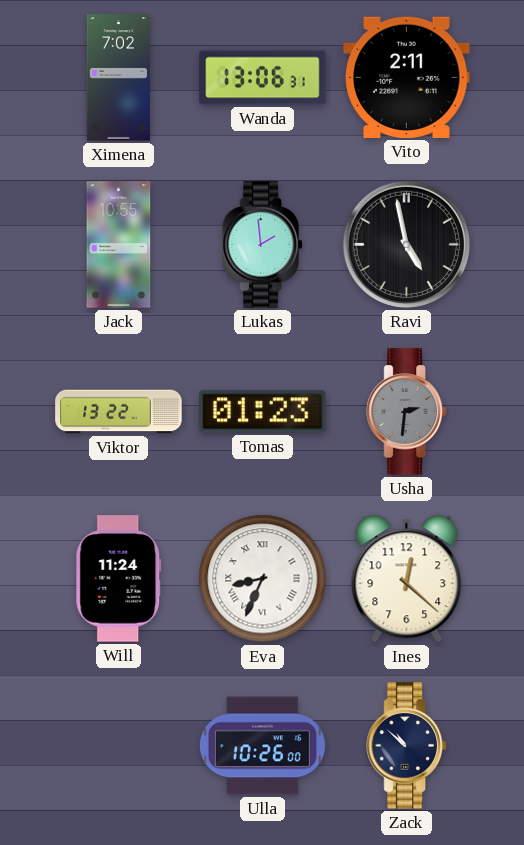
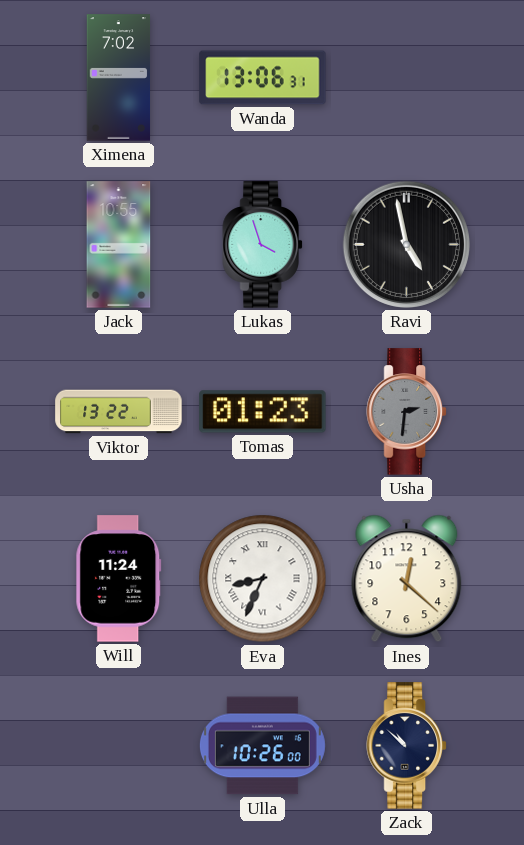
Vito: 2:11 -> none (407, 77)
Lukas: 1:59 -> 3:57 (262, 245)
